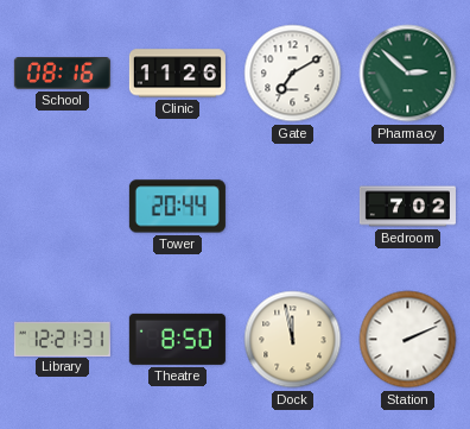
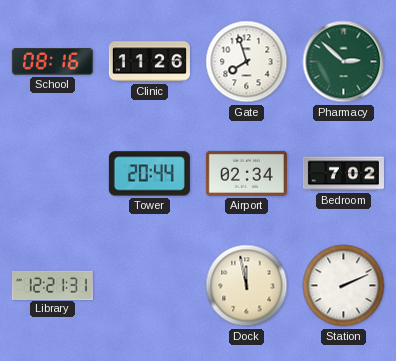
Gate: 7:10 -> 7:57 (247, 62)
Airport: none -> 02:34 (246, 173)
Theatre: 8:50 -> none (177, 339)
